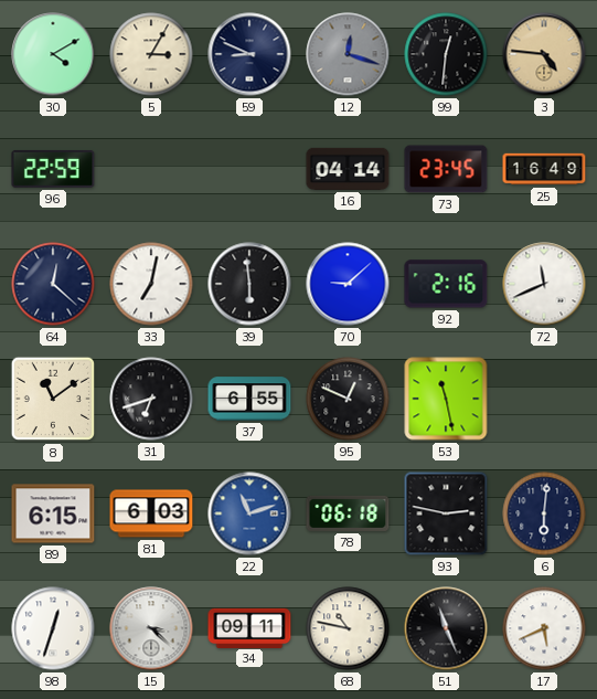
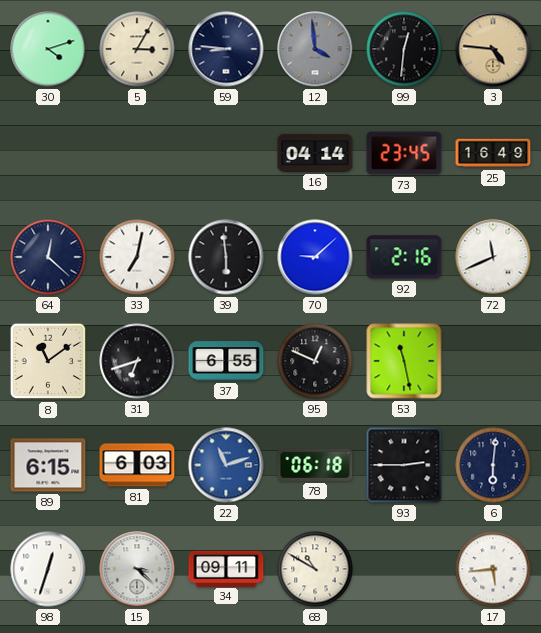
30: 4:10 -> 4:12 (48, 49)
59: 8:49 -> 8:46 (226, 49)
12: 12:18 -> 3:59 (315, 49)
96: 22:59 -> none (53, 169)
93: 2:47 -> 2:45 (404, 465)
68: 10:47 -> 10:50 (315, 569)
51: 11:26 -> none (446, 628)
17: 5:41 -> 5:44 (493, 569)
